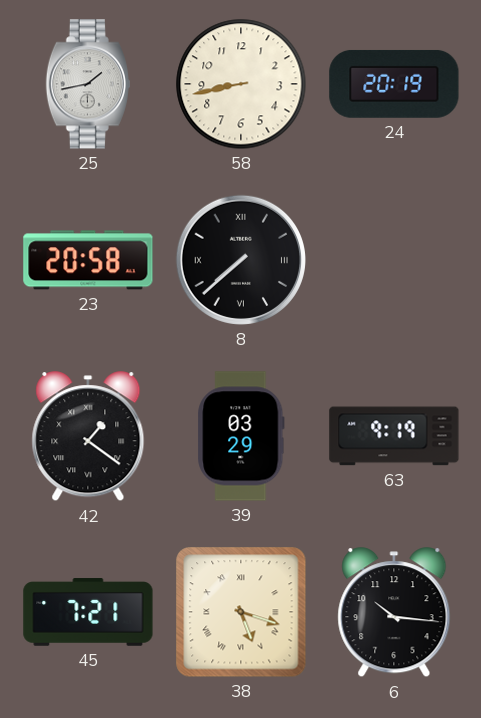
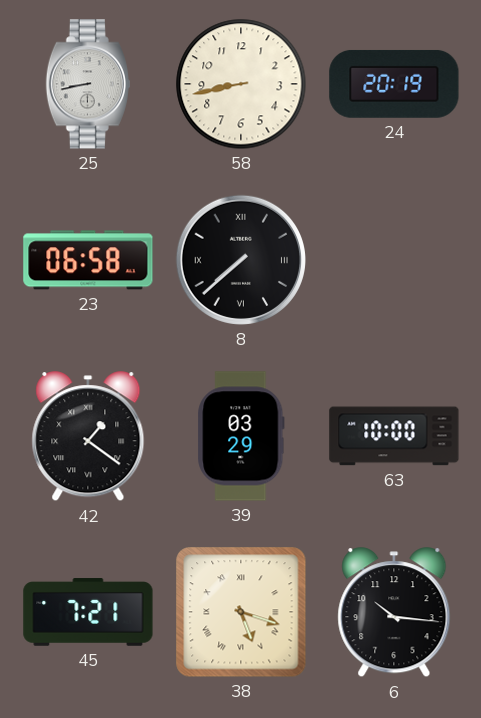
25: 1:43 -> 8:43 (88, 84)
23: 20:58 -> 06:58 (88, 260)
63: 9:19 -> 10:00 (394, 436)
